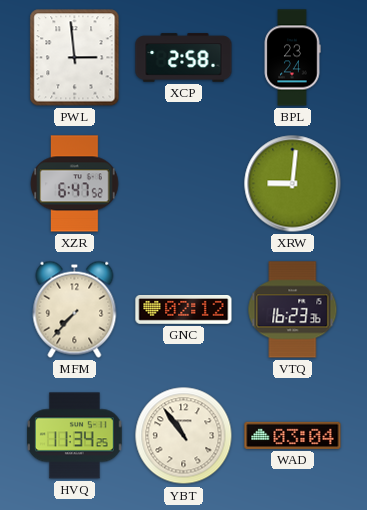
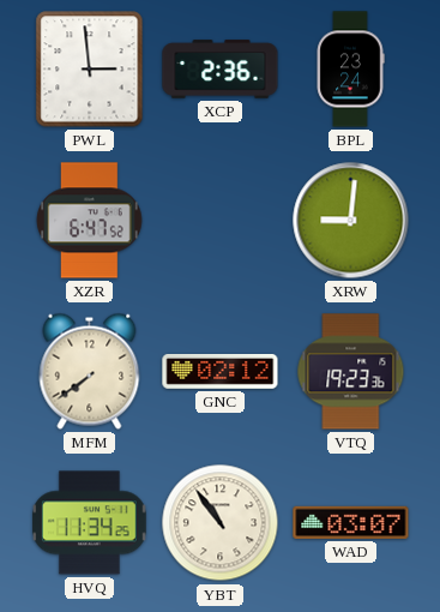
XCP: 2:58 -> 2:36 (221, 70)
MFM: 7:37 -> 7:39 (90, 371)
VTQ: 16:23 -> 19:23 (351, 372)
WAD: 03:04 -> 03:07 (351, 522)
